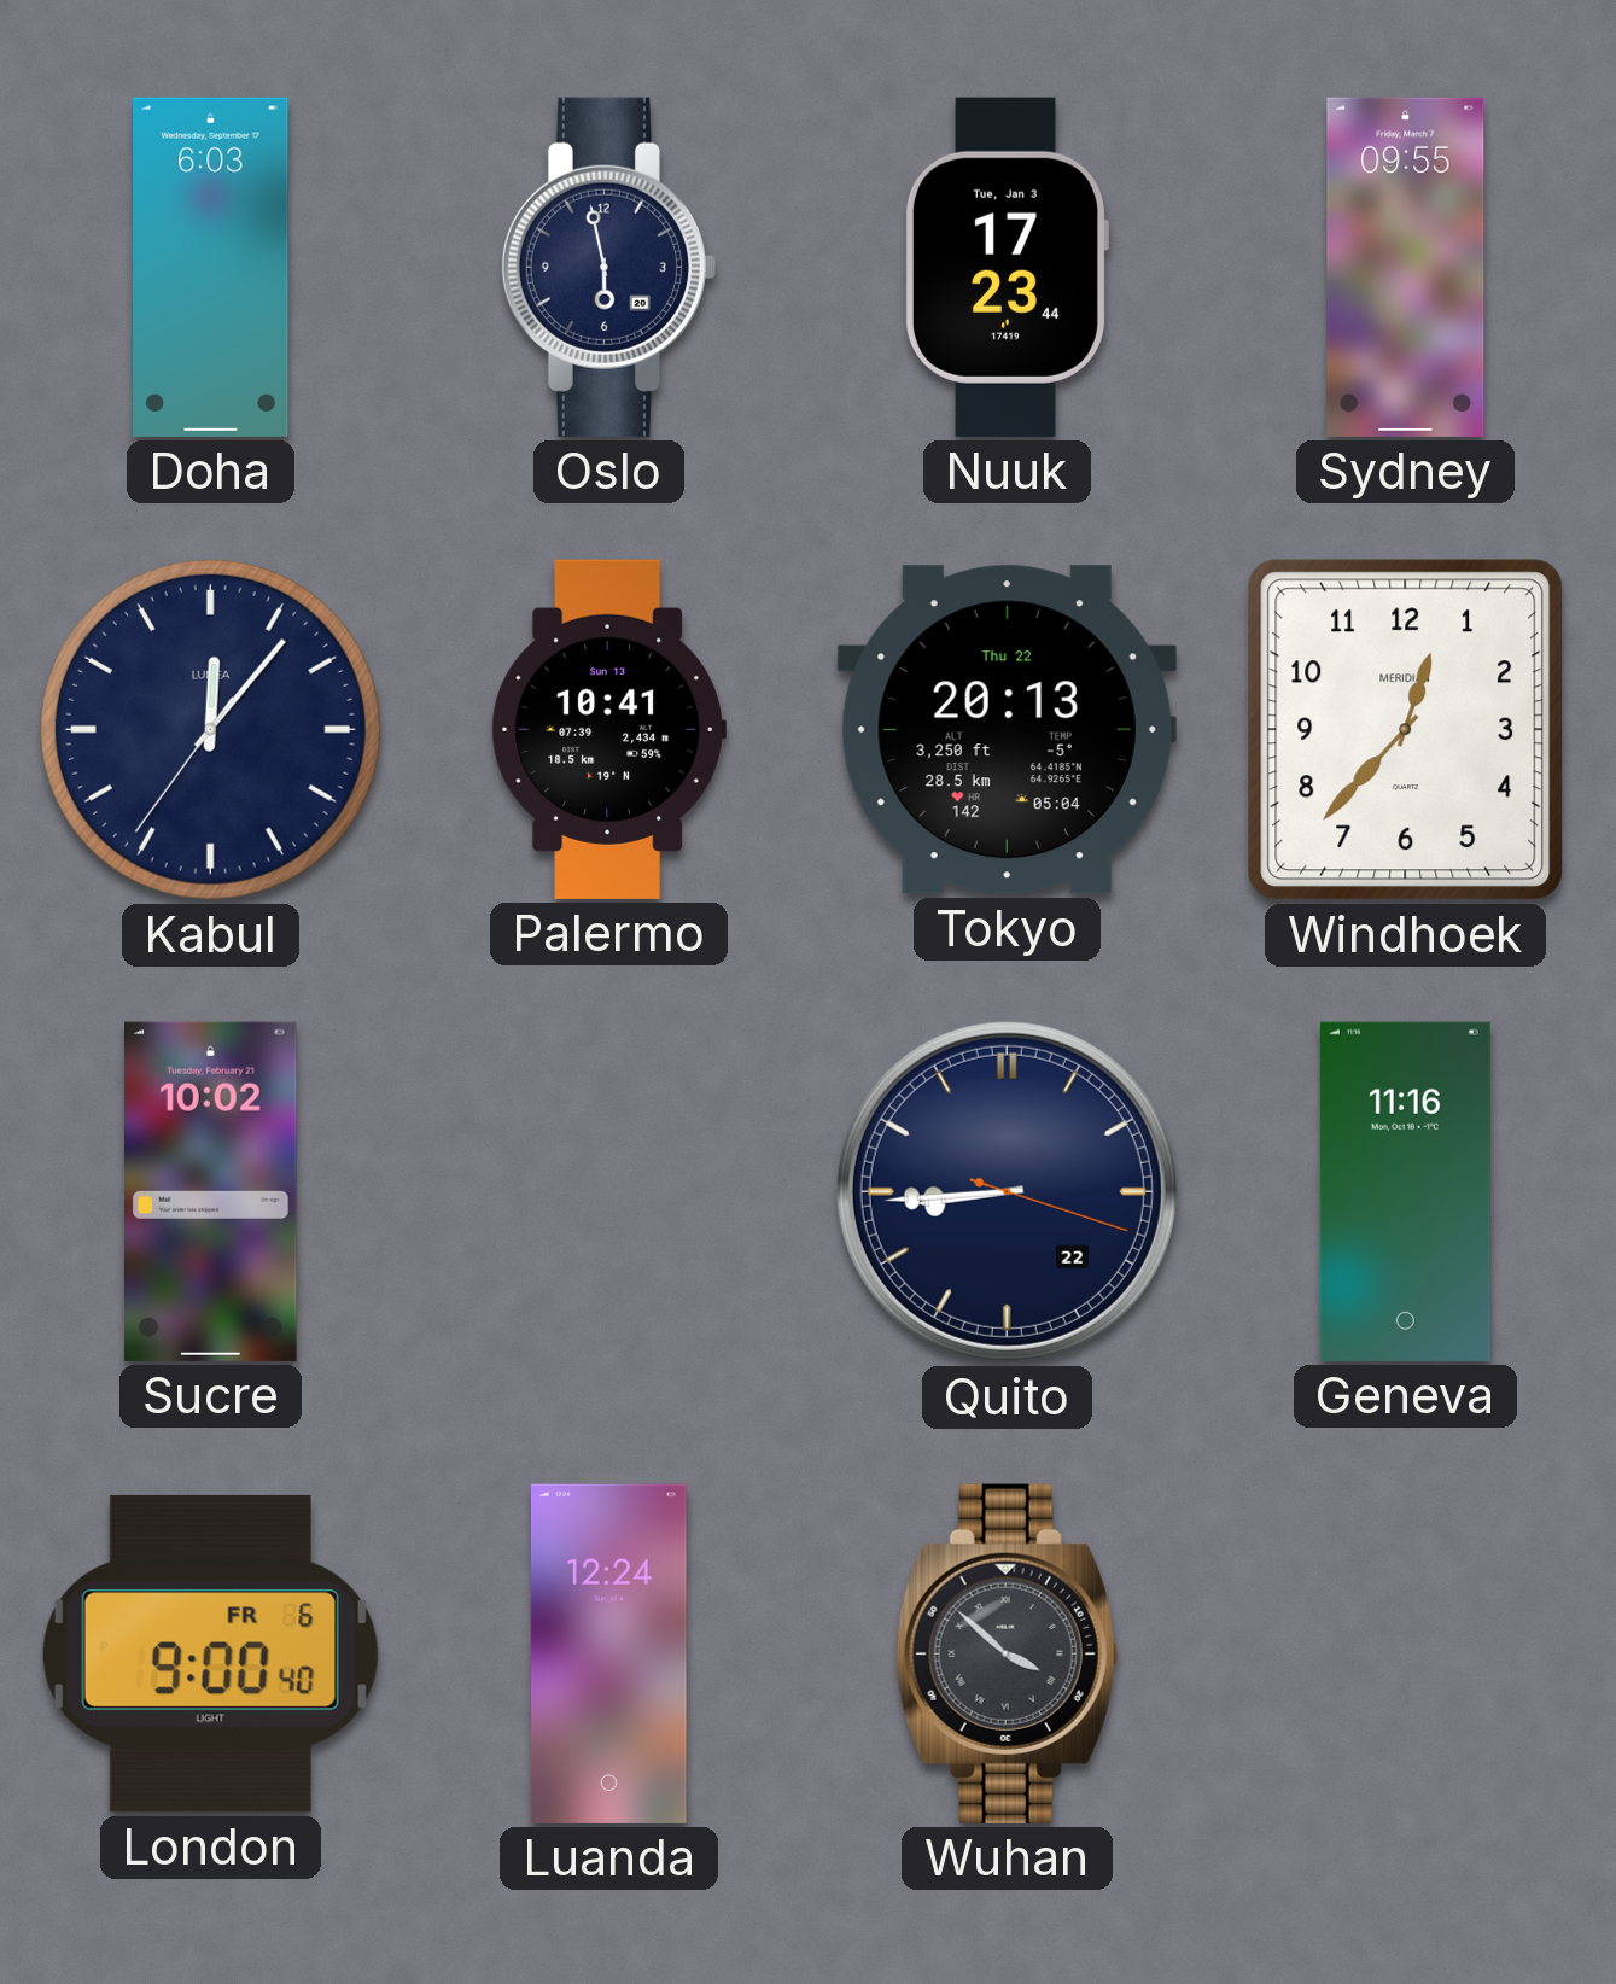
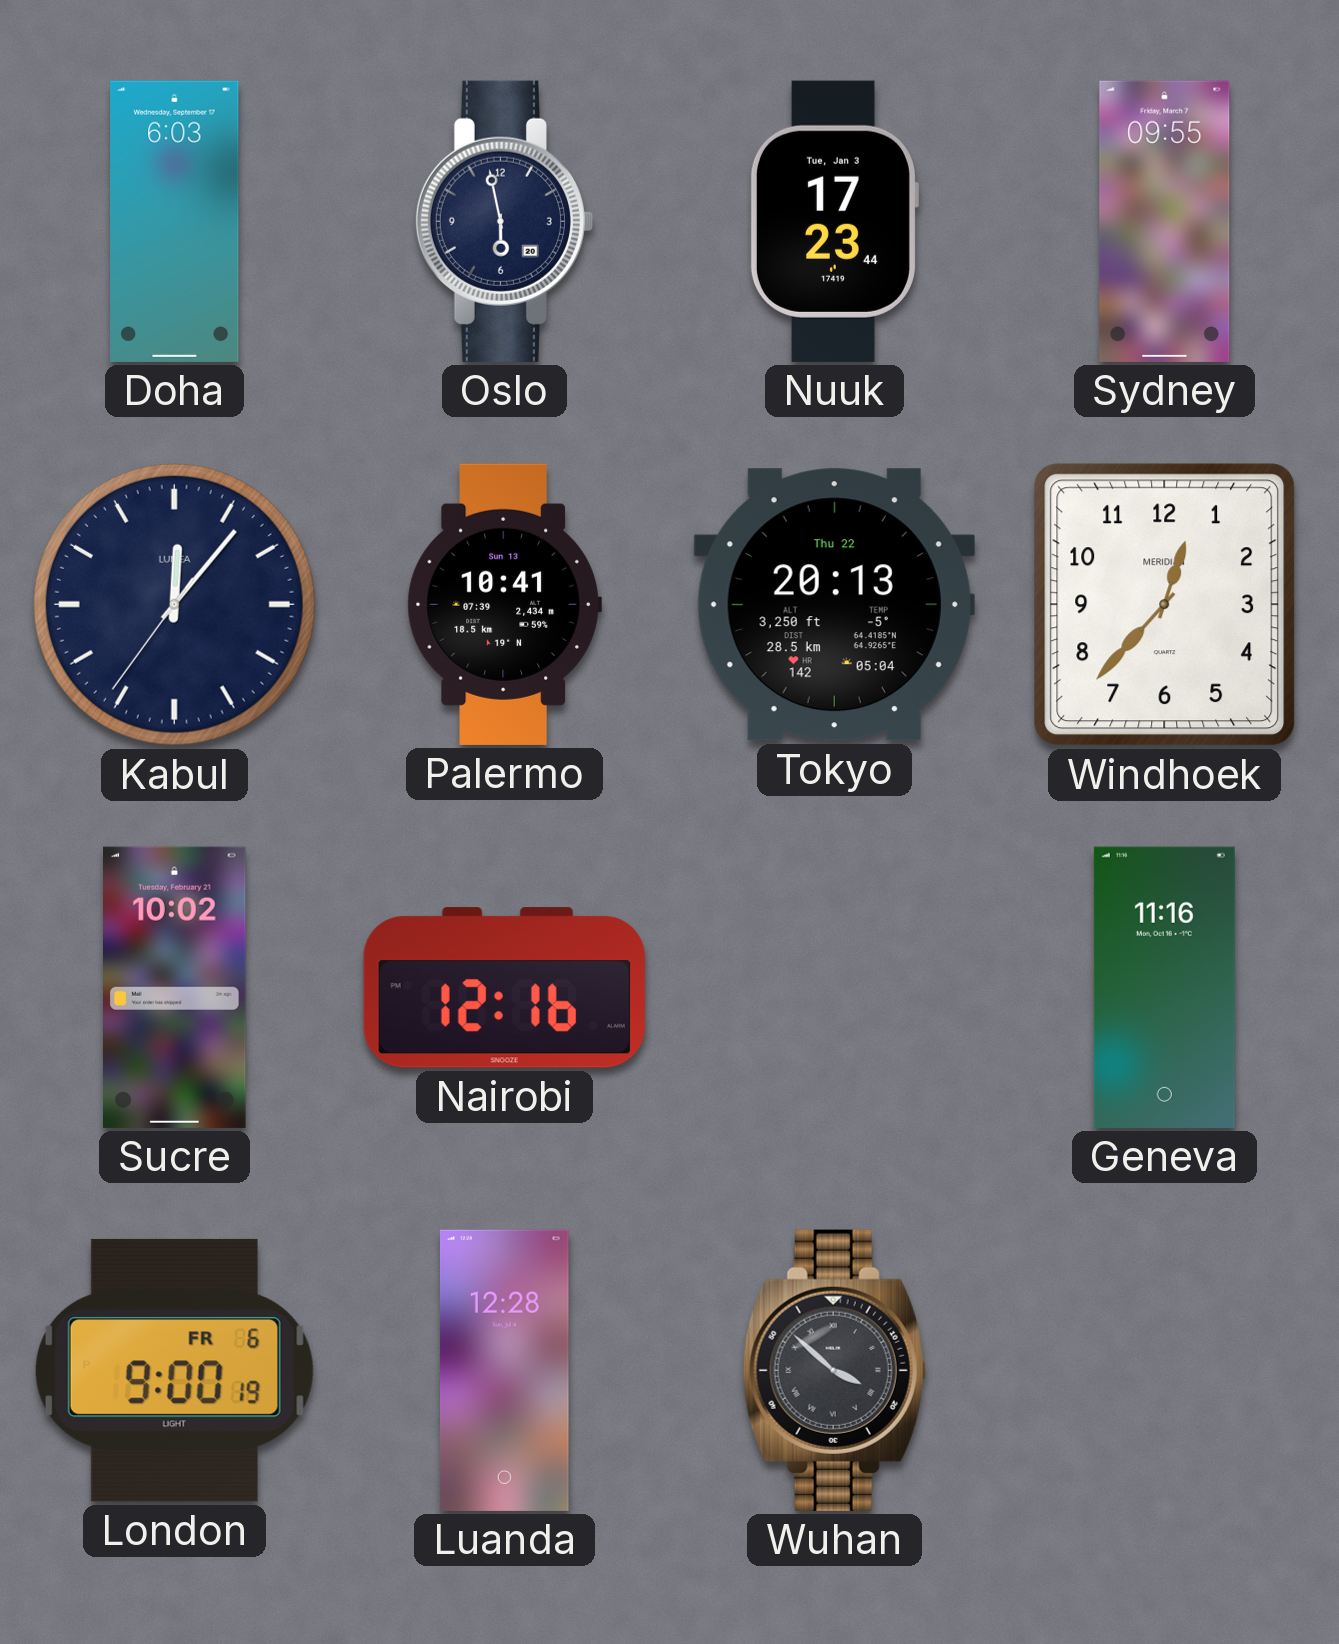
Nairobi: none -> 12:16 (504, 988)
Quito: 8:44 -> none (1007, 1191)
London: 9:00:40 -> 9:00:19 (174, 1370)
Luanda: 12:24 -> 12:28 (504, 1370)
